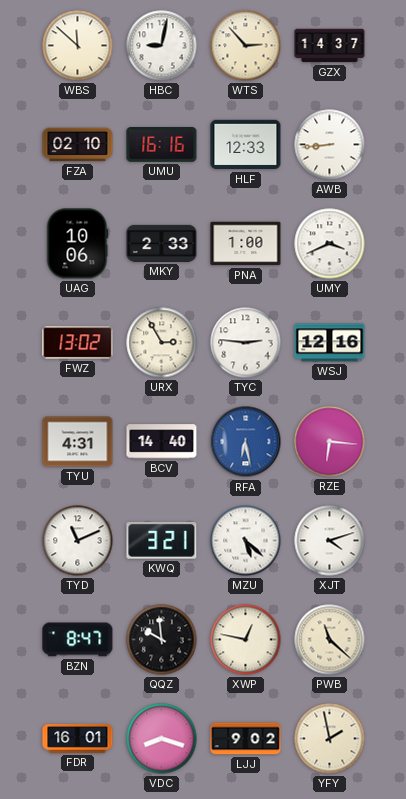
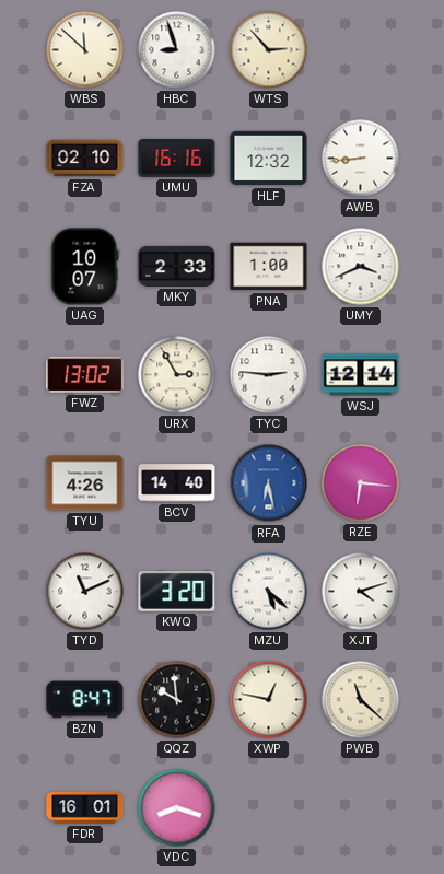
HBC: 9:02 -> 8:57 (177, 50)
GZX: 14:37 -> none (330, 46)
HLF: 12:33 -> 12:32 (269, 159)
UAG: 10:06 -> 10:07 (84, 267)
WSJ: 12:16 -> 12:14 (361, 375)
TYU: 4:31 -> 4:26 (85, 483)
KWQ: 3:21 -> 3:20 (177, 592)
LJJ: 9:02 -> none (246, 739)
YFY: 1:58 -> none (330, 739)
